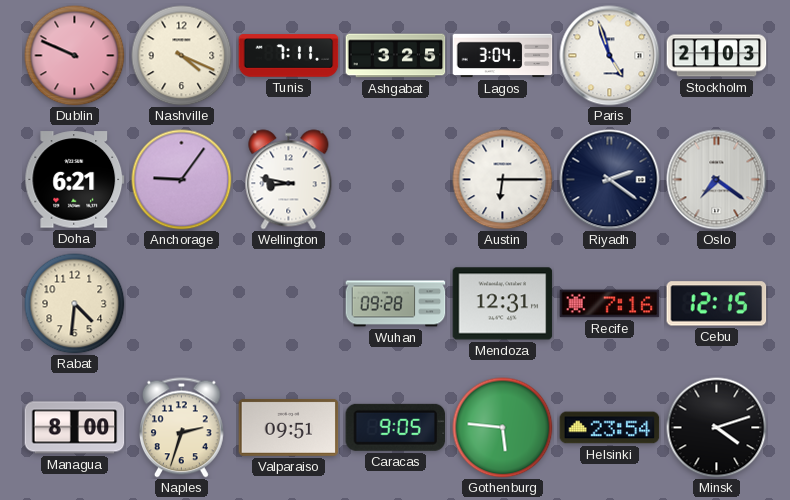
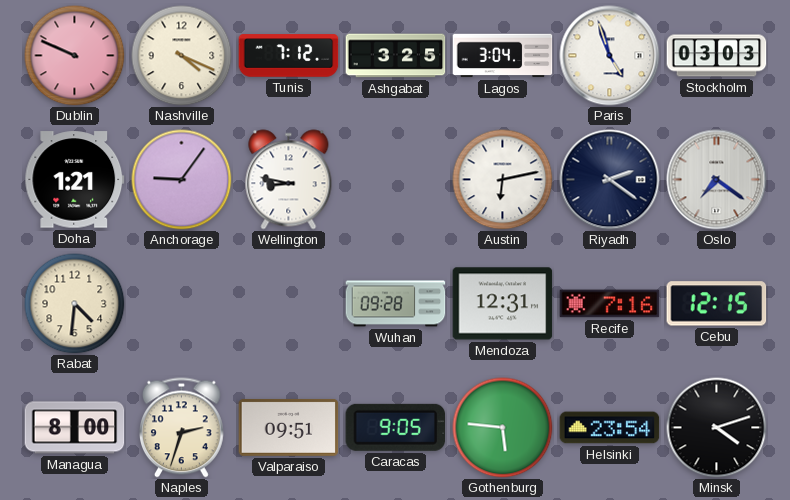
Tunis: 7:11 -> 7:12 (289, 56)
Stockholm: 21:03 -> 03:03 (717, 56)
Doha: 6:21 -> 1:21 (75, 180)
Austin: 6:15 -> 6:13 (503, 180)
